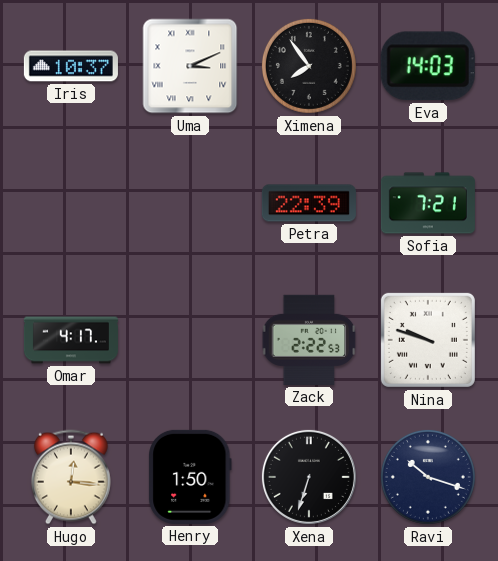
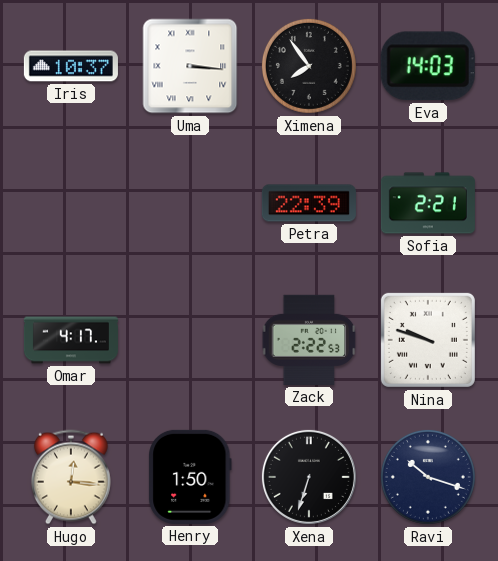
Uma: 3:11 -> 3:16 (190, 66)
Sofia: 7:21 -> 2:21 (428, 203)
